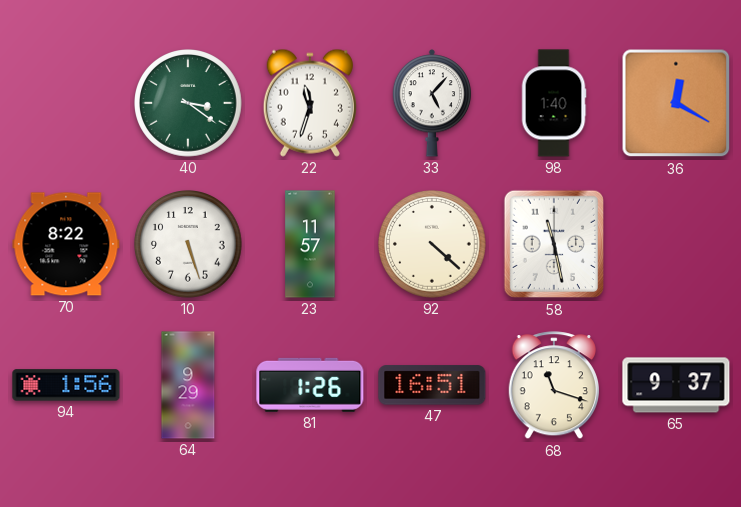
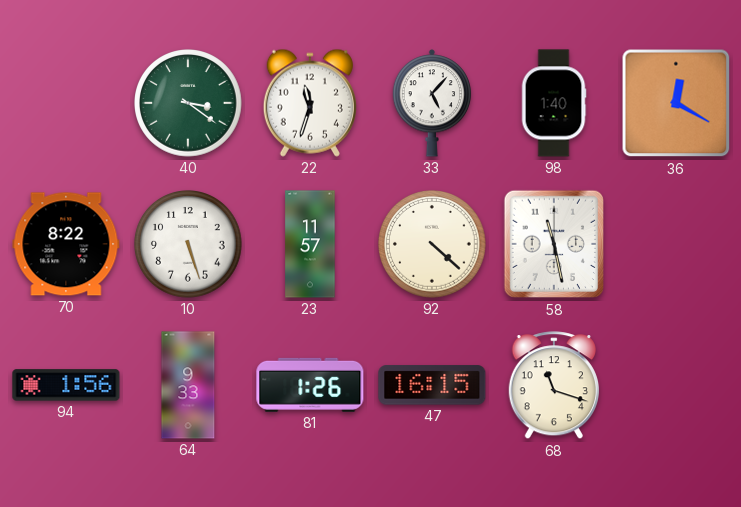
64: 9:29 -> 9:33 (188, 385)
47: 16:51 -> 16:15 (432, 385)
65: 9:37 -> none (676, 385)
